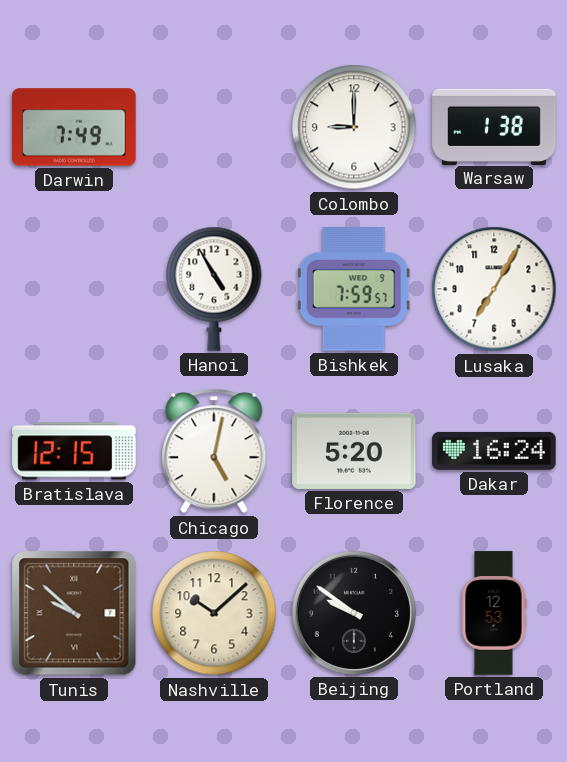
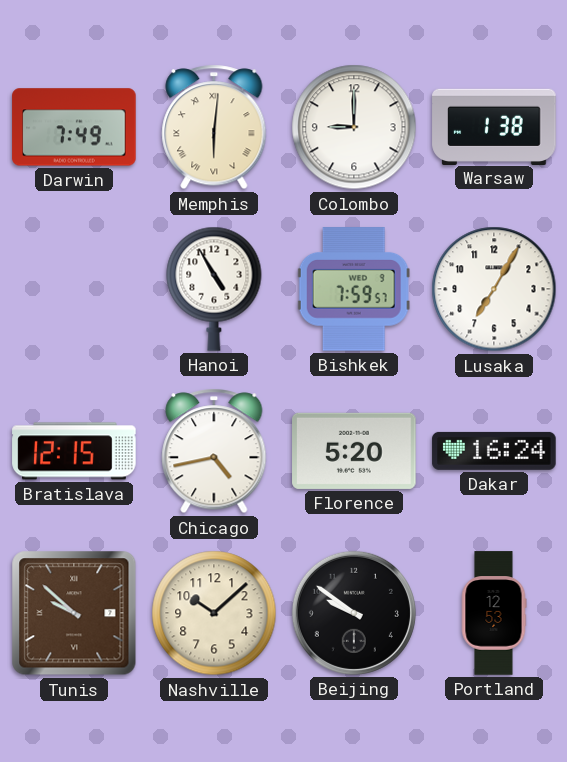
Memphis: none -> 6:01 (214, 127)
Chicago: 5:02 -> 4:43 (214, 451)
